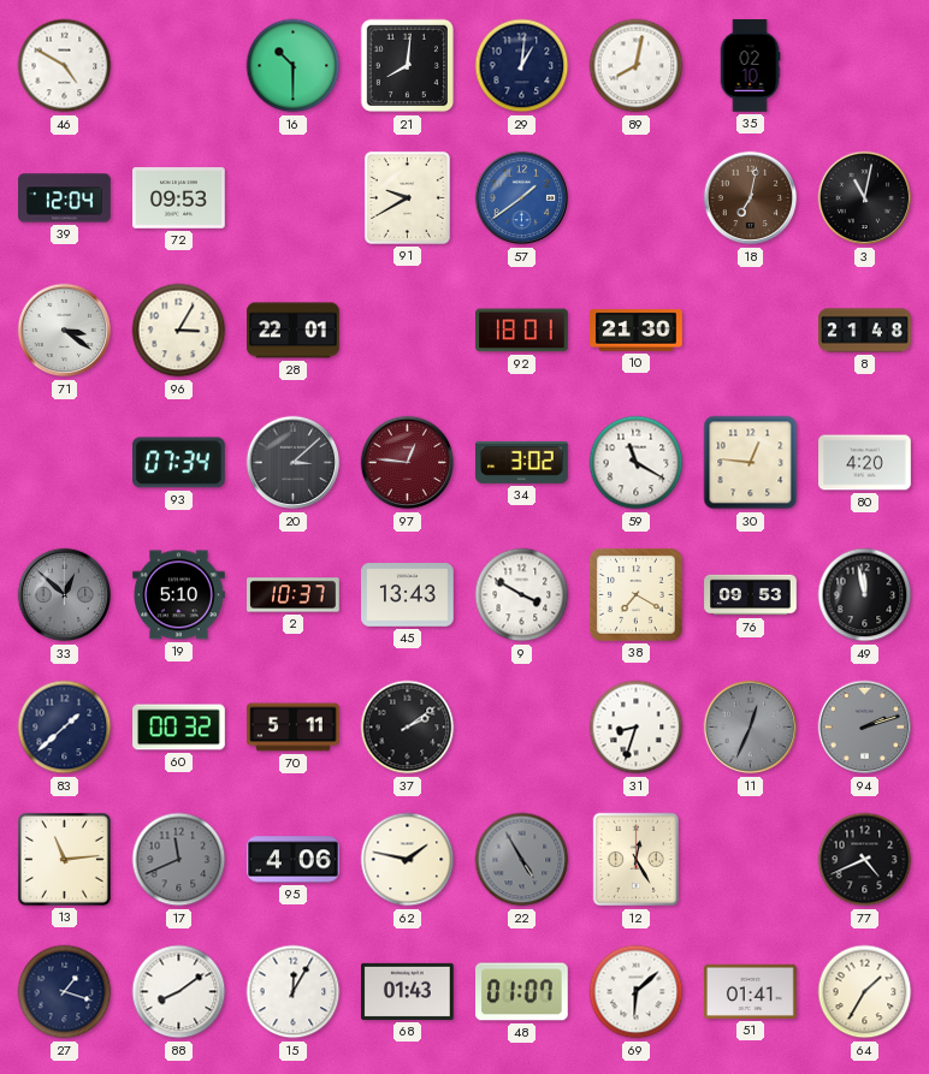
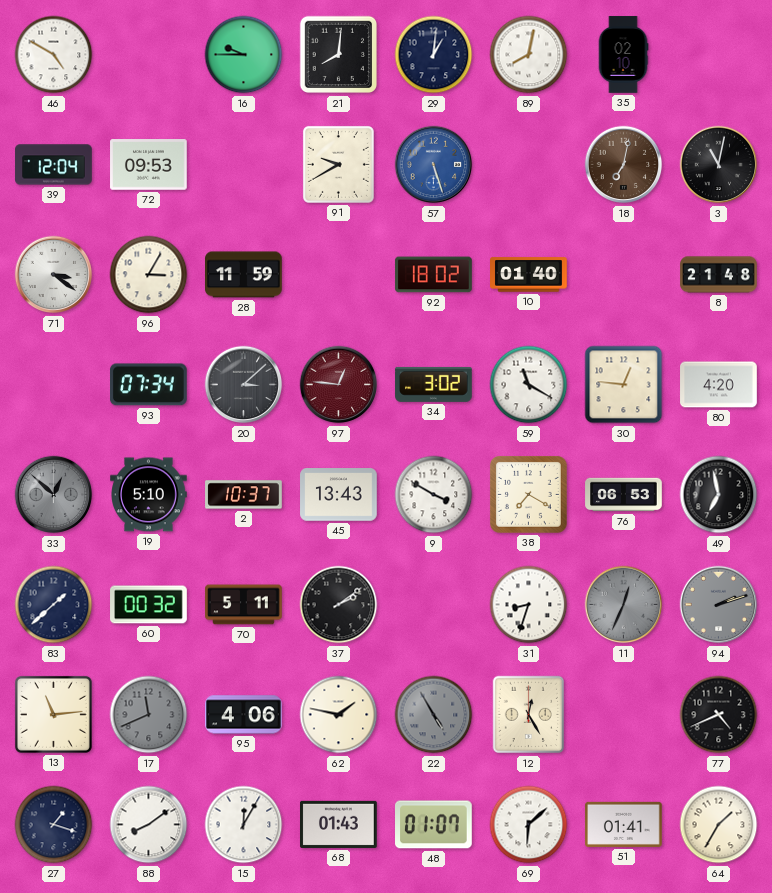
16: 10:30 -> 9:45 (244, 55)
57: 1:39 -> 5:27 (434, 165)
28: 22:01 -> 11:59 (244, 275)
92: 18:01 -> 18:02 (434, 275)
10: 21:30 -> 01:40 (529, 275)
76: 09:53 -> 06:53 (624, 495)
49: 11:58 -> 6:58 (719, 495)
